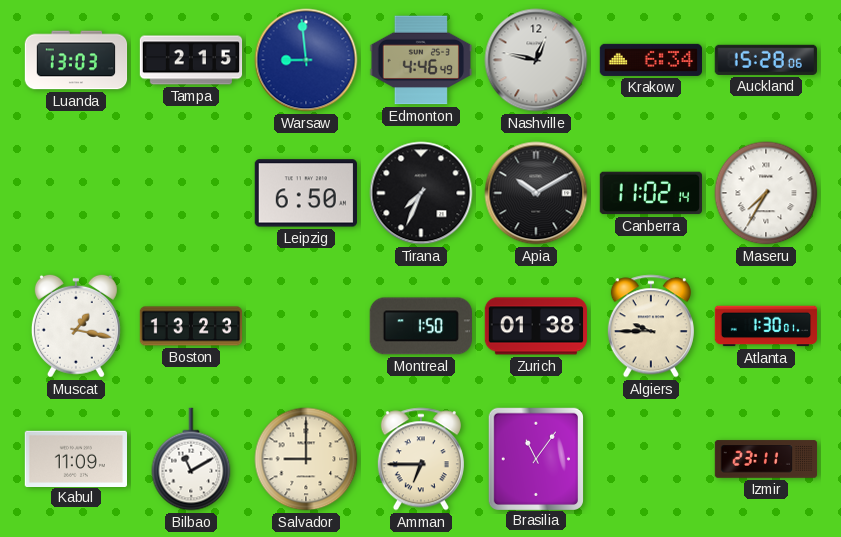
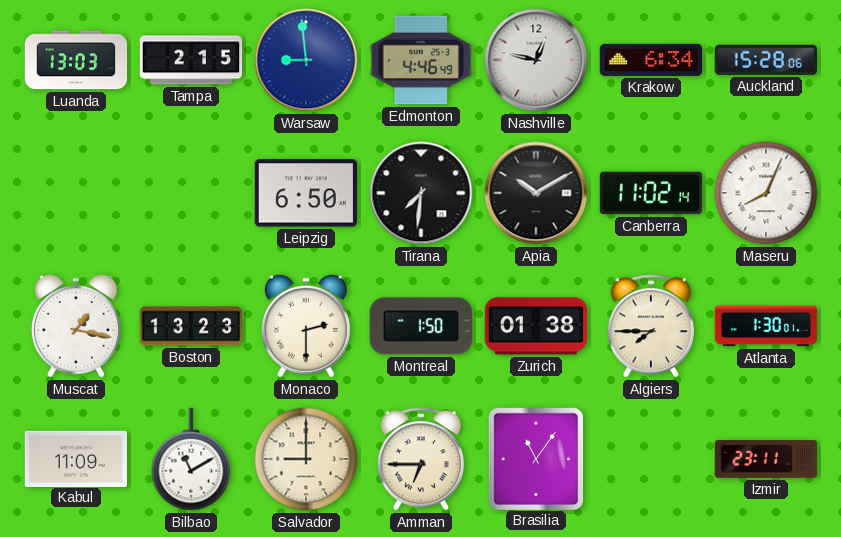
Tirana: 7:34 -> 7:31 (421, 193)
Maseru: 7:35 -> 8:04 (766, 193)
Monaco: none -> 2:30 (306, 326)
Algiers: 9:45 -> 7:45 (651, 326)
